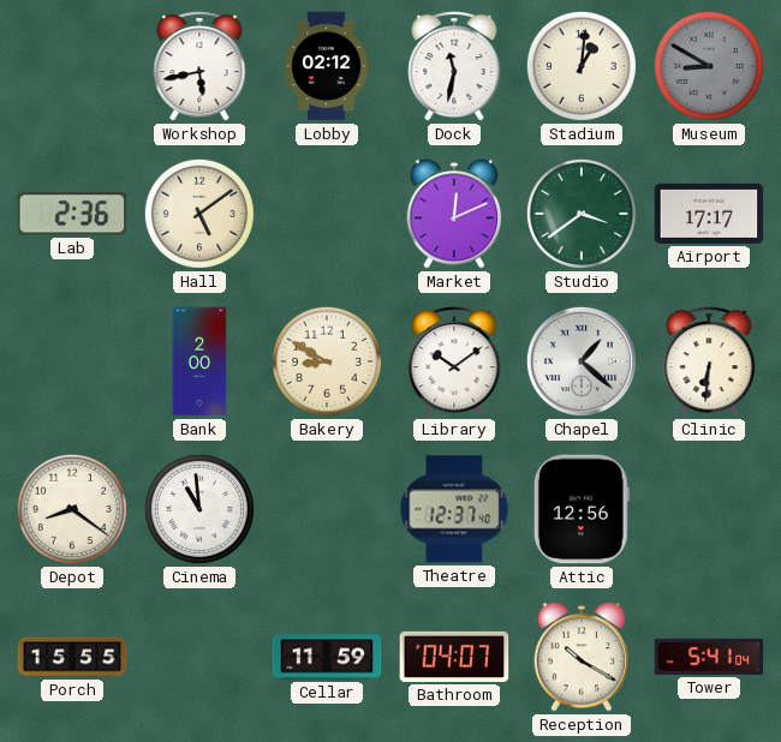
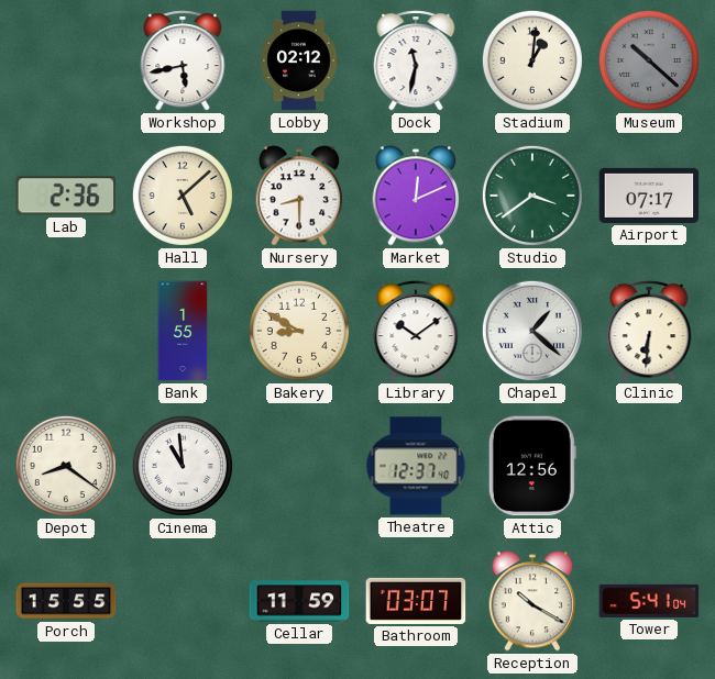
Museum: 8:50 -> 10:22 (649, 60)
Hall: 5:09 -> 5:08 (183, 196)
Nursery: none -> 8:30 (299, 196)
Airport: 17:17 -> 07:17 (649, 196)
Bank: 2:00 -> 1:55 (183, 331)
Bathroom: 04:07 -> 03:07 (416, 601)
